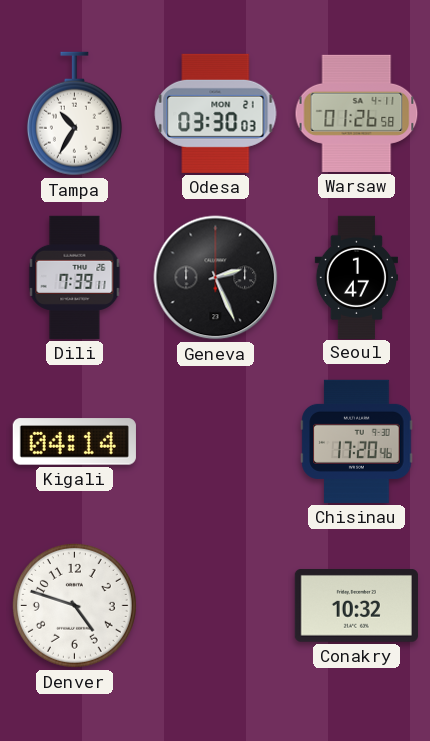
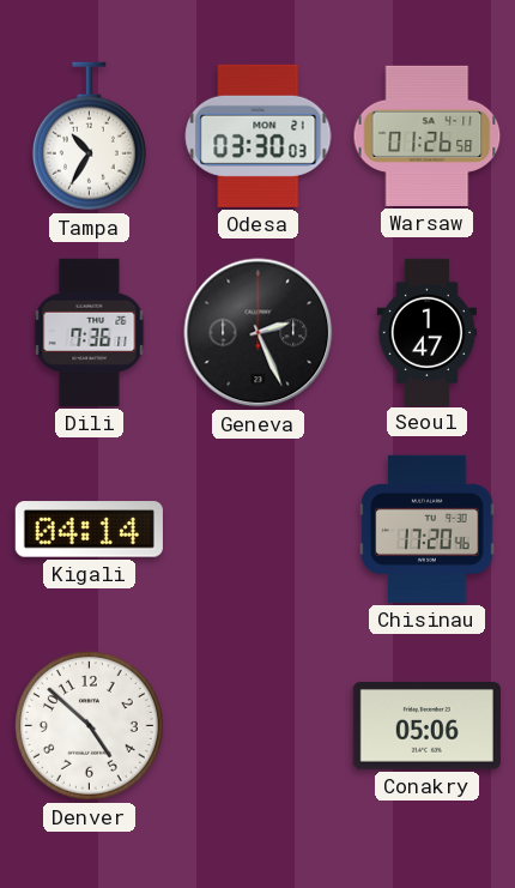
Dili: 7:39 -> 7:36 (90, 332)
Denver: 4:48 -> 4:52 (89, 725)
Conakry: 10:32 -> 05:06 (426, 726)
